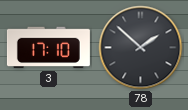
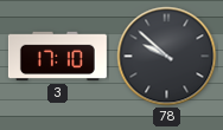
78: 1:52 -> 9:52 (167, 57)
